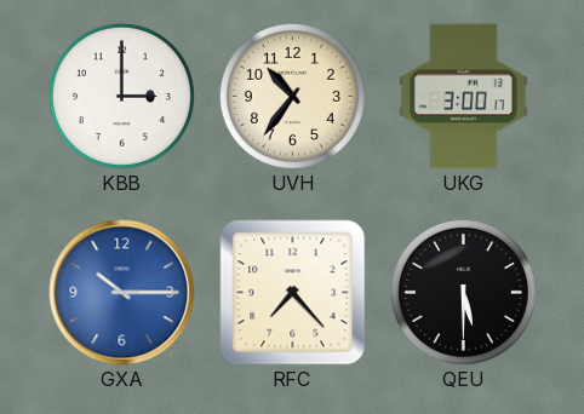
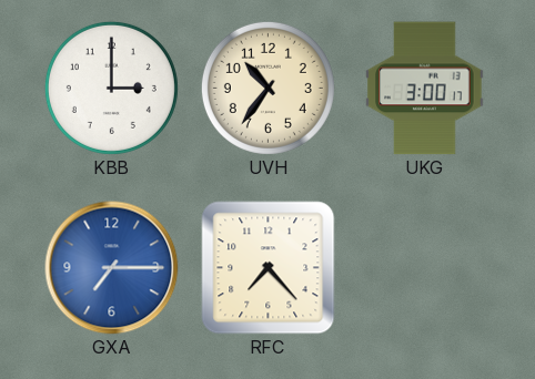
GXA: 10:15 -> 7:15 (112, 268)
QEU: 5:30 -> none (463, 292)
